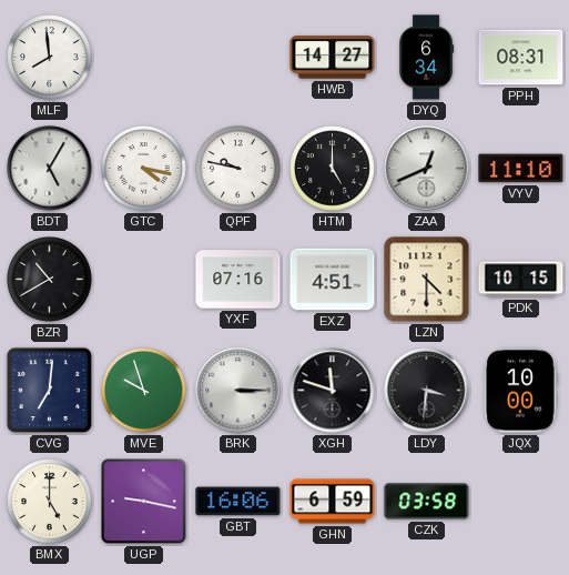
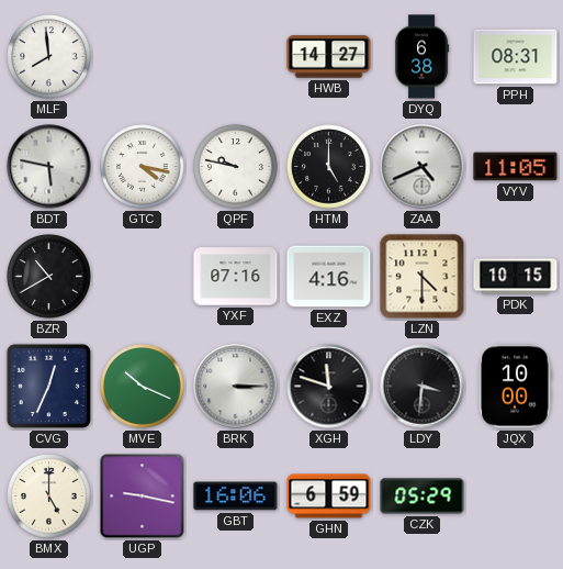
DYQ: 6:34 -> 6:38 (423, 57)
BDT: 5:05 -> 5:47 (49, 167)
ZAA: 12:41 -> 4:41 (423, 167)
VYV: 11:10 -> 11:05 (516, 167)
EXZ: 4:51 -> 4:16 (329, 277)
CVG: 7:01 -> 12:34 (49, 387)
MVE: 9:57 -> 10:19 (143, 387)
CZK: 03:58 -> 05:29 (423, 497)
